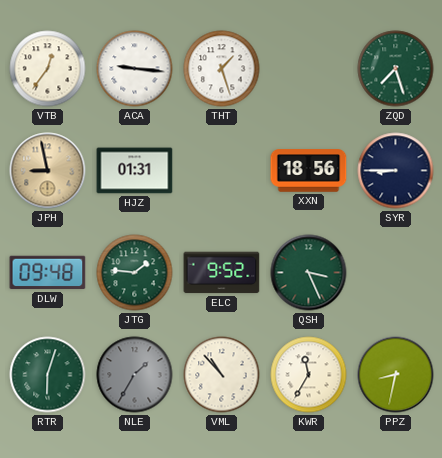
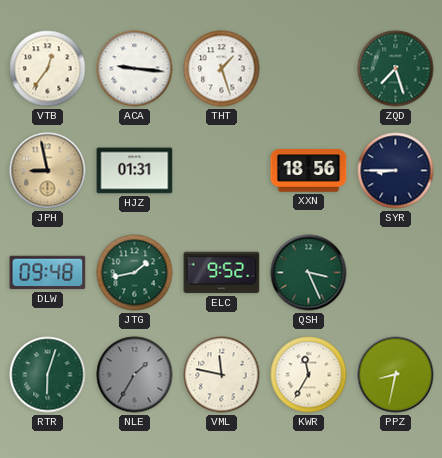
JTG: 1:46 -> 1:43 (135, 273)
VML: 10:53 -> 11:47 (222, 375)
